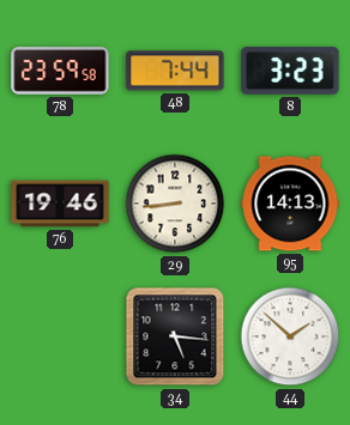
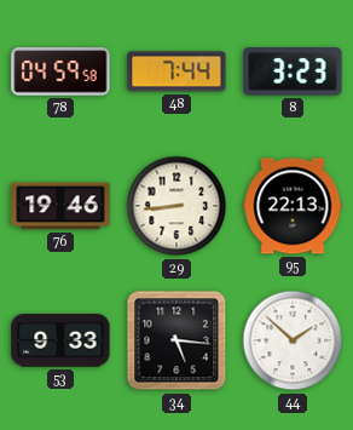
78: 23:59 -> 04:59 (60, 71)
95: 14:13 -> 22:13 (293, 206)
53: none -> 9:33 (60, 340)
